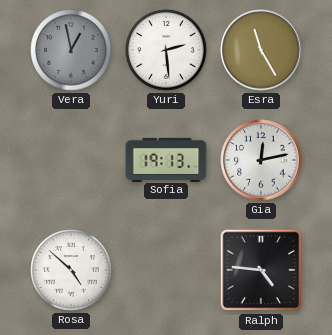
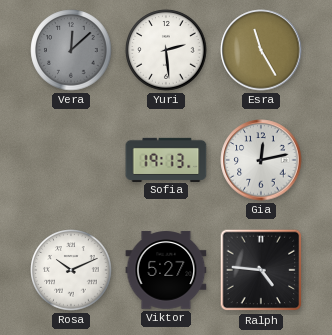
Vera: 12:58 -> 12:08 (71, 50)
Rosa: 4:52 -> 10:11 (71, 270)
Viktor: none -> 5:27 (166, 270)
